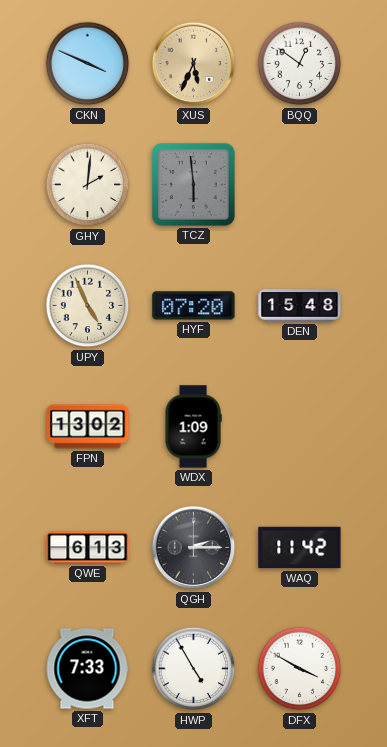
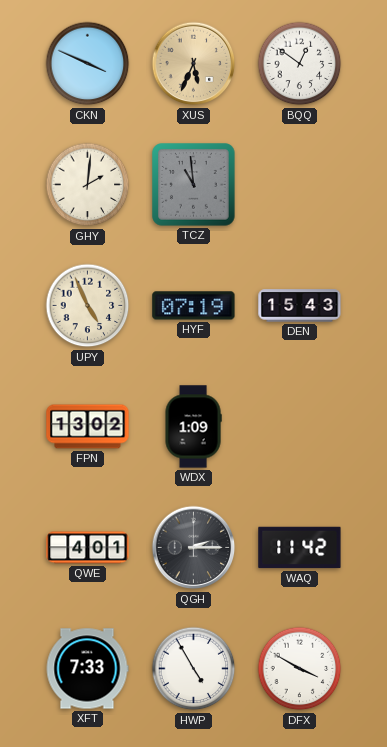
TCZ: 5:59 -> 10:59 (194, 185)
HYF: 07:20 -> 07:19 (194, 306)
DEN: 15:48 -> 15:43 (300, 306)
QWE: 6:13 -> 4:01 (88, 548)
